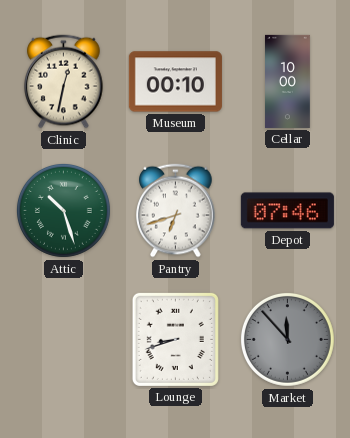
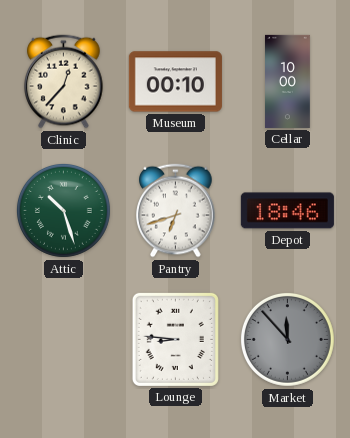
Clinic: 12:32 -> 12:37 (64, 82)
Depot: 07:46 -> 18:46 (287, 211)
Lounge: 8:42 -> 8:46 (175, 339)
